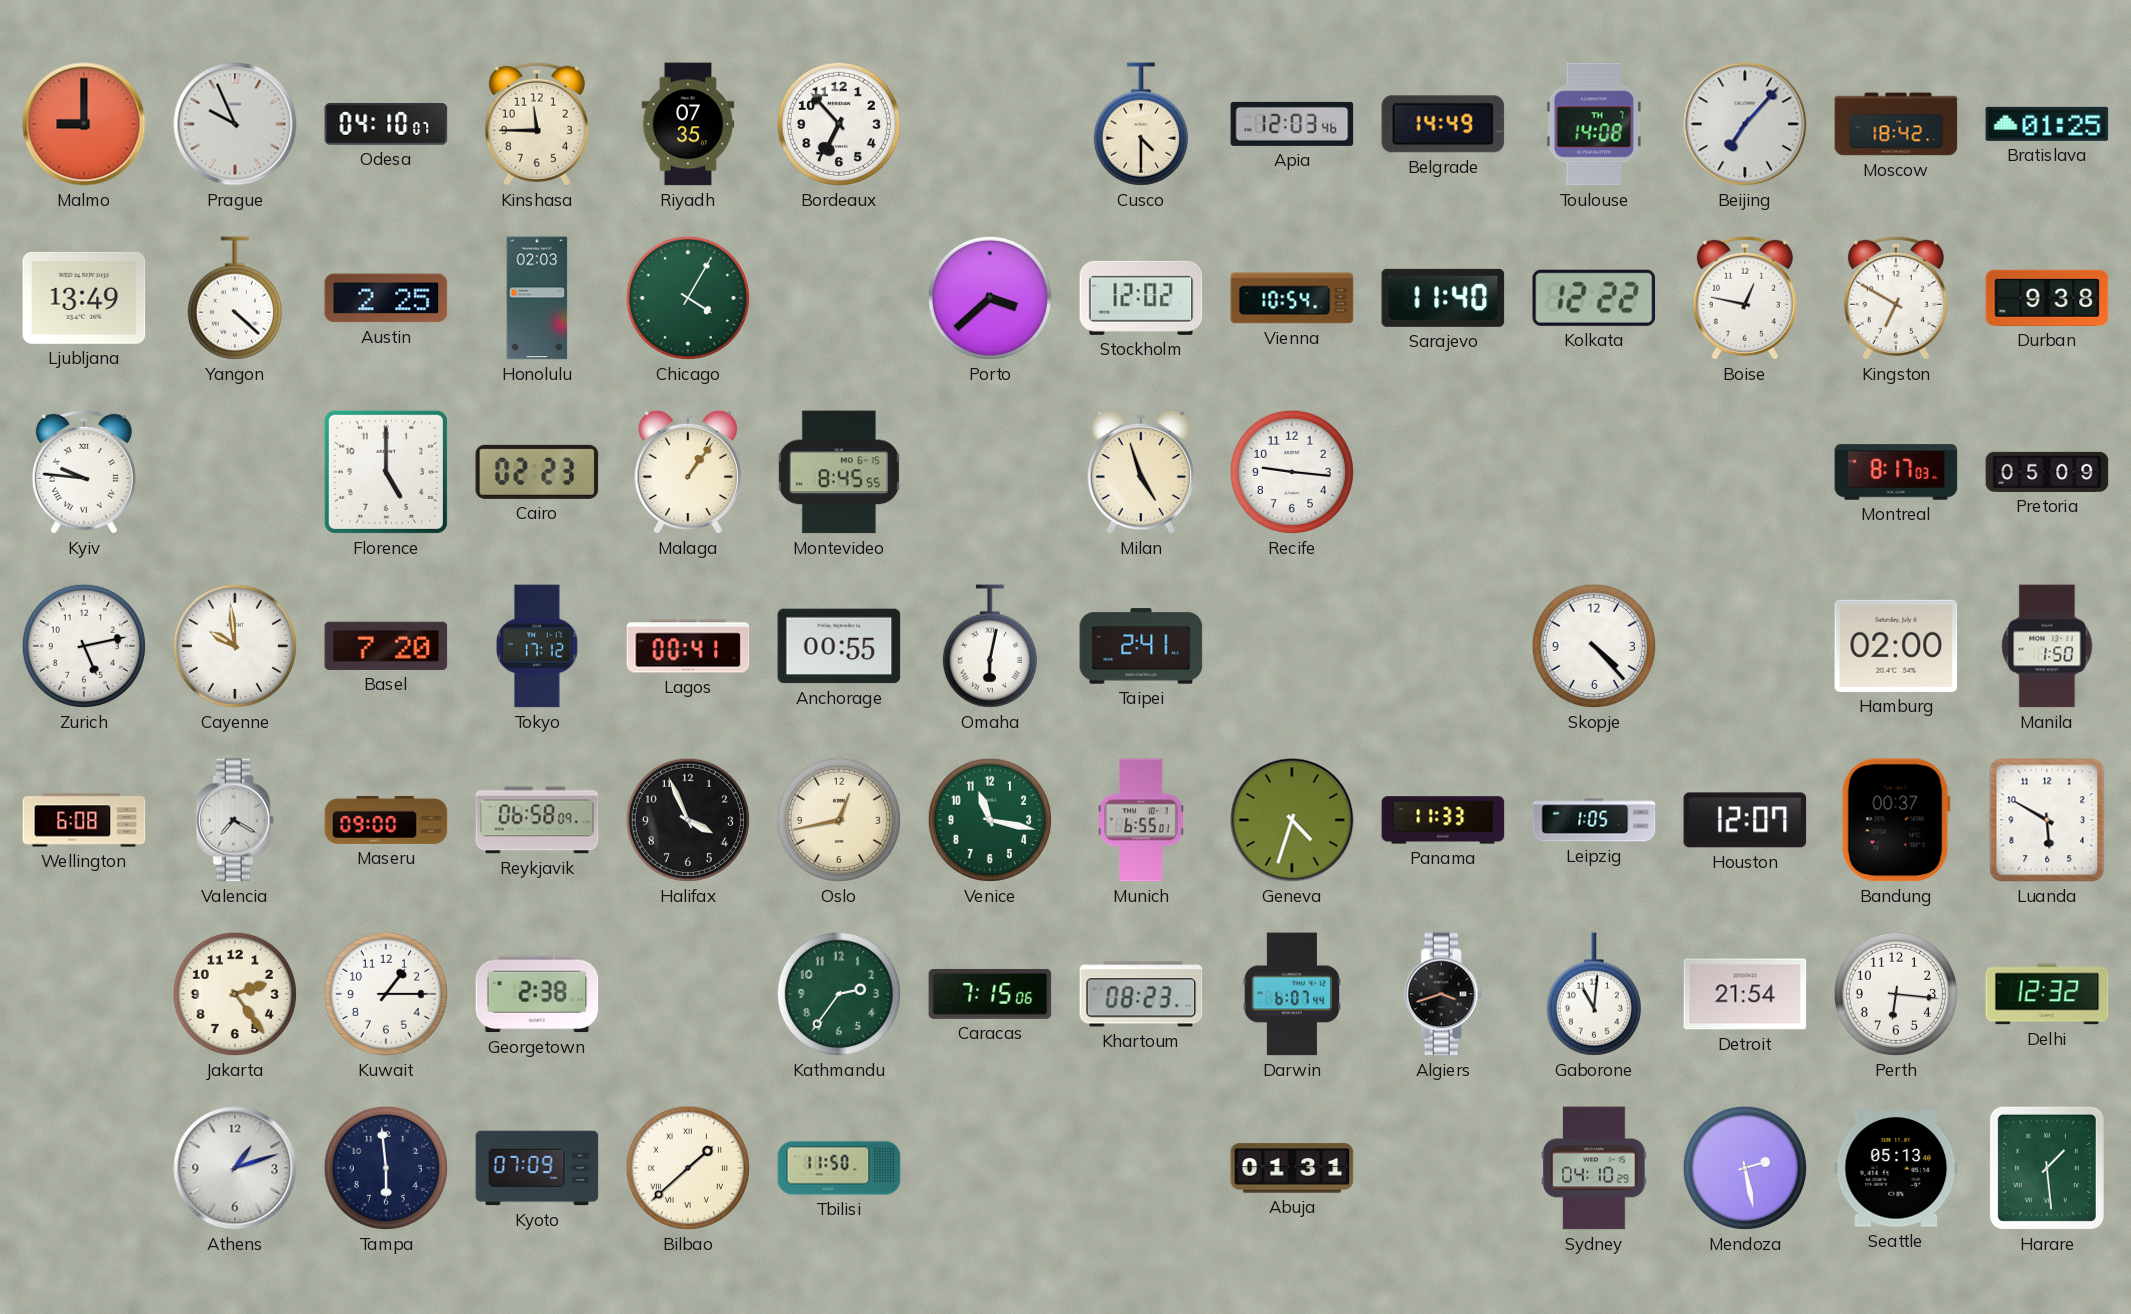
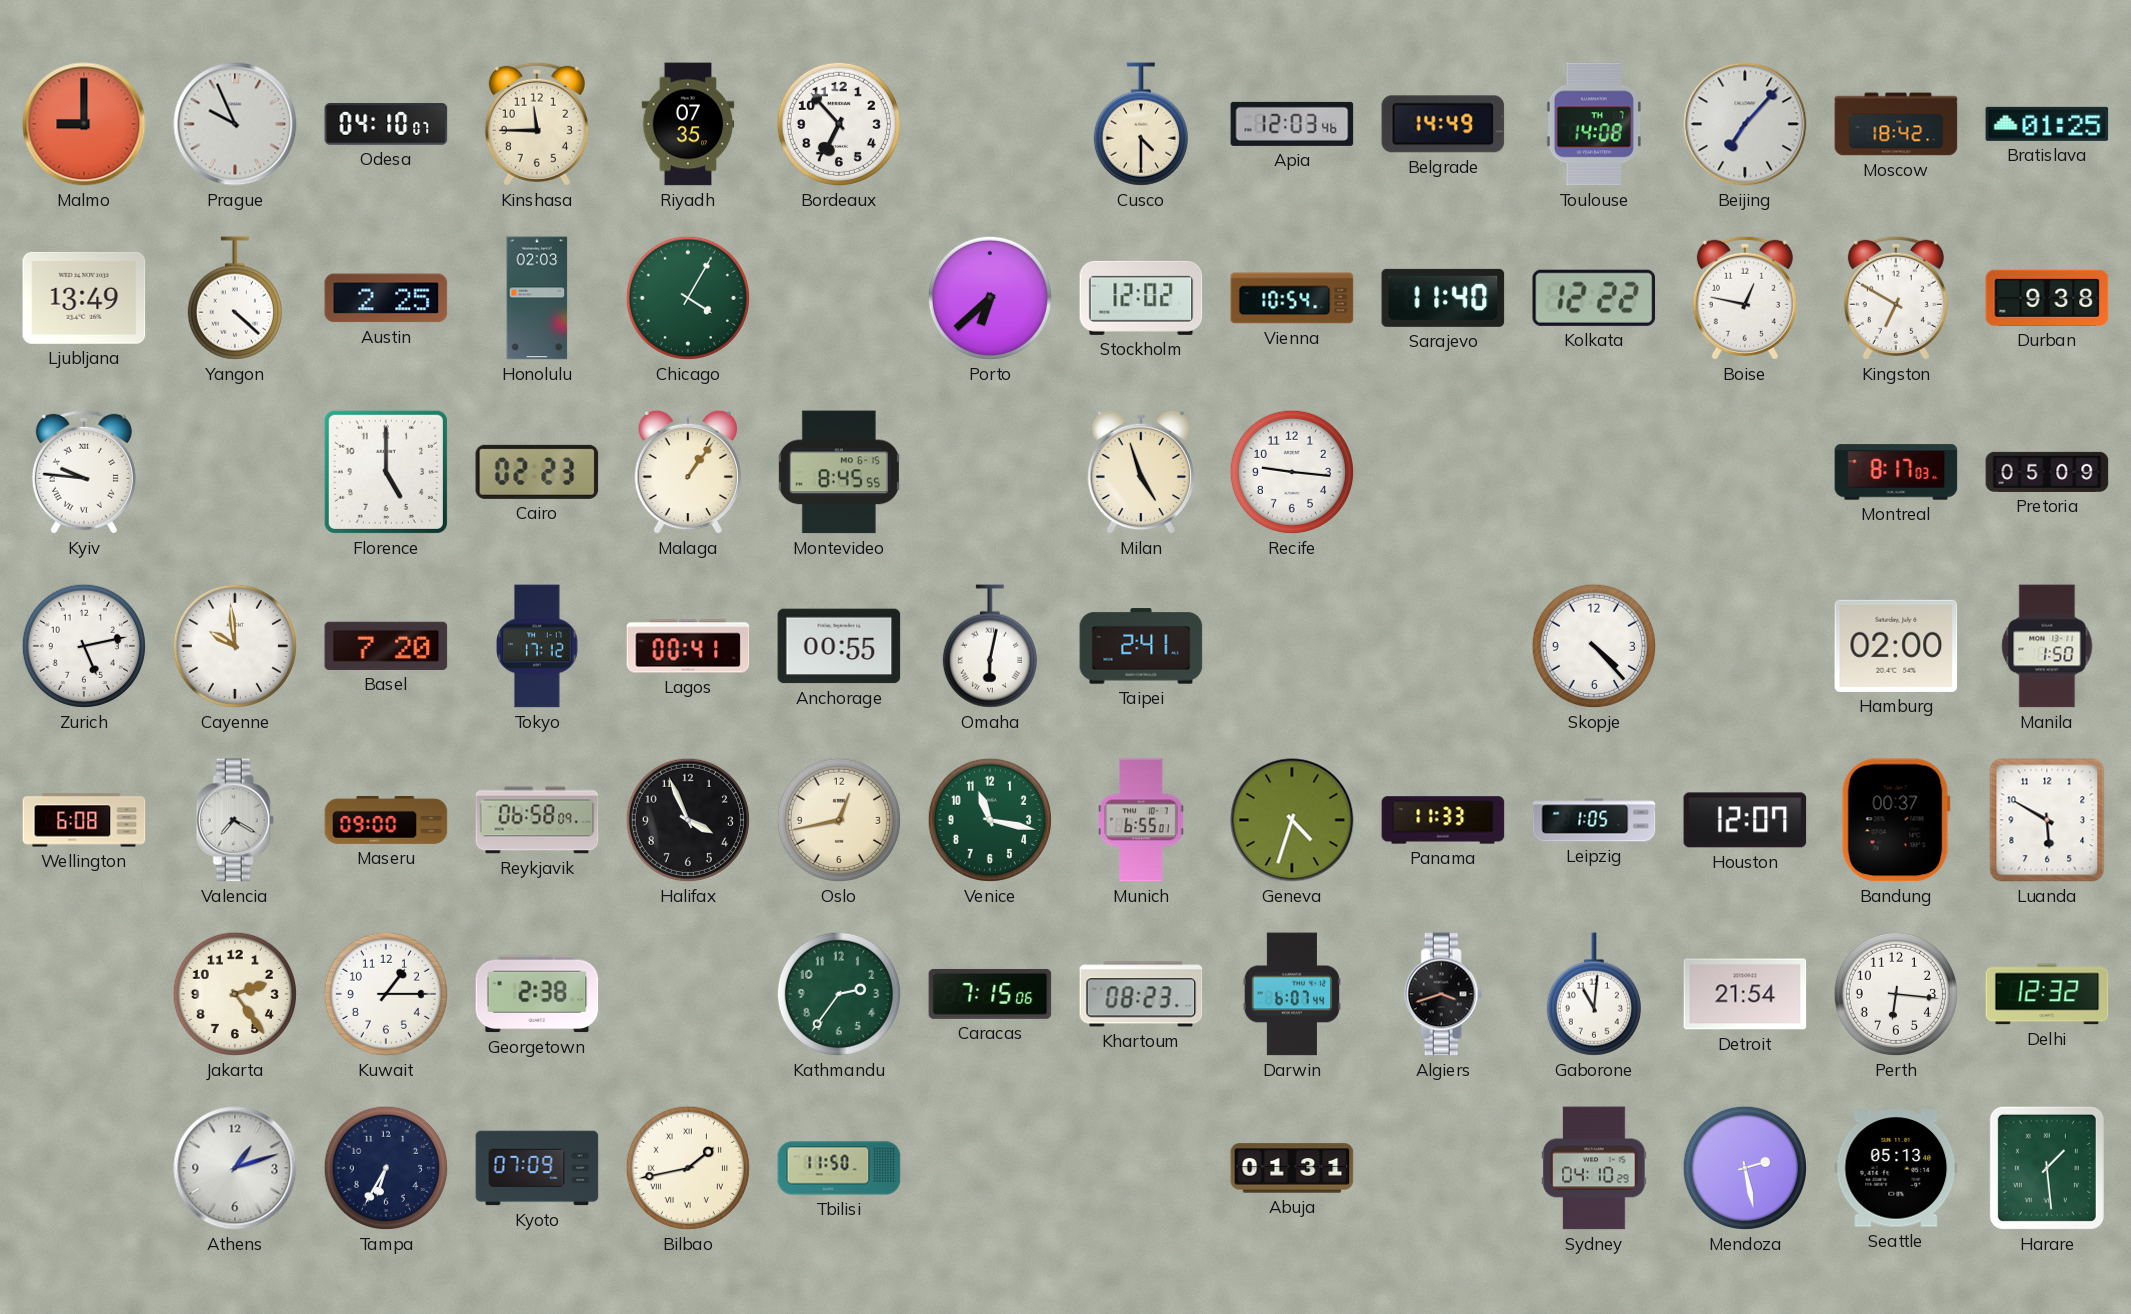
Porto: 3:38 -> 6:38 (990, 298)
Tampa: 5:59 -> 6:35 (386, 1168)
Bilbao: 1:38 -> 1:43 (688, 1168)
